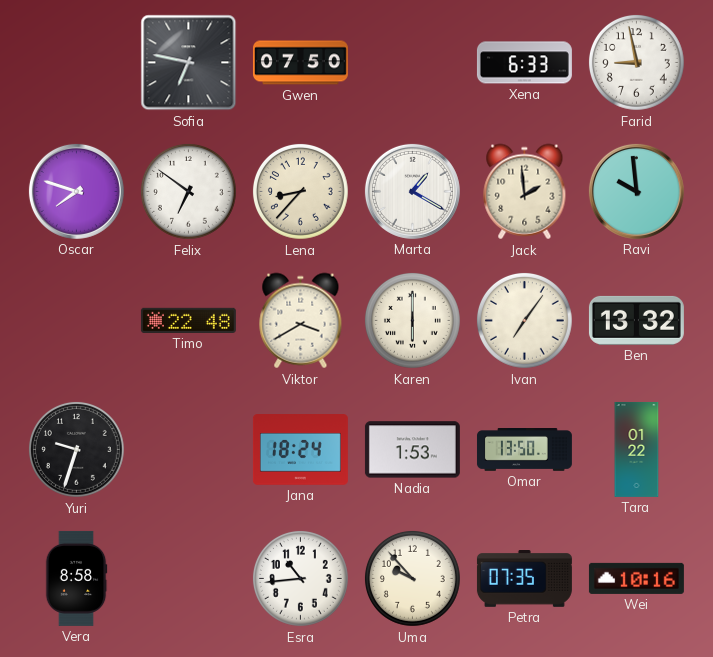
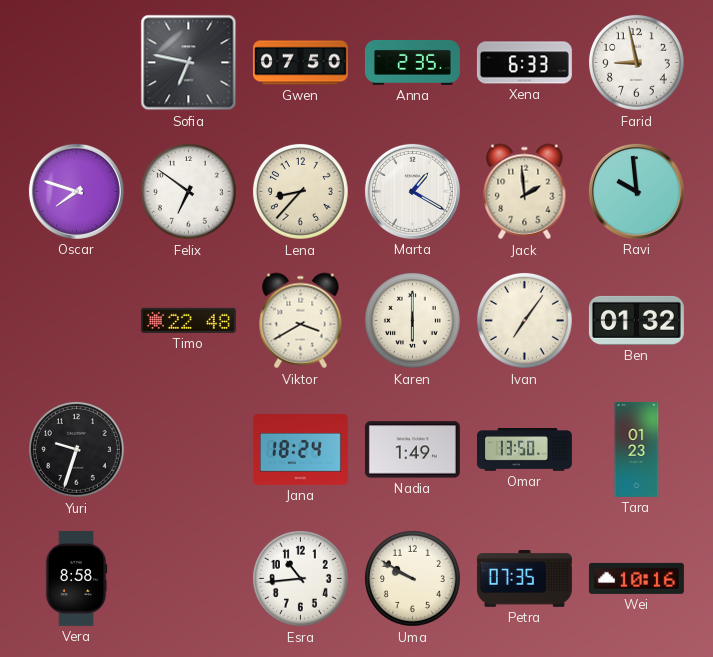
Anna: none -> 2:35 (412, 62)
Ben: 13:32 -> 01:32 (636, 320)
Nadia: 1:53 -> 1:49 (412, 450)
Tara: 01:22 -> 01:23 (637, 449)
Uma: 9:53 -> 9:50 (412, 578)
